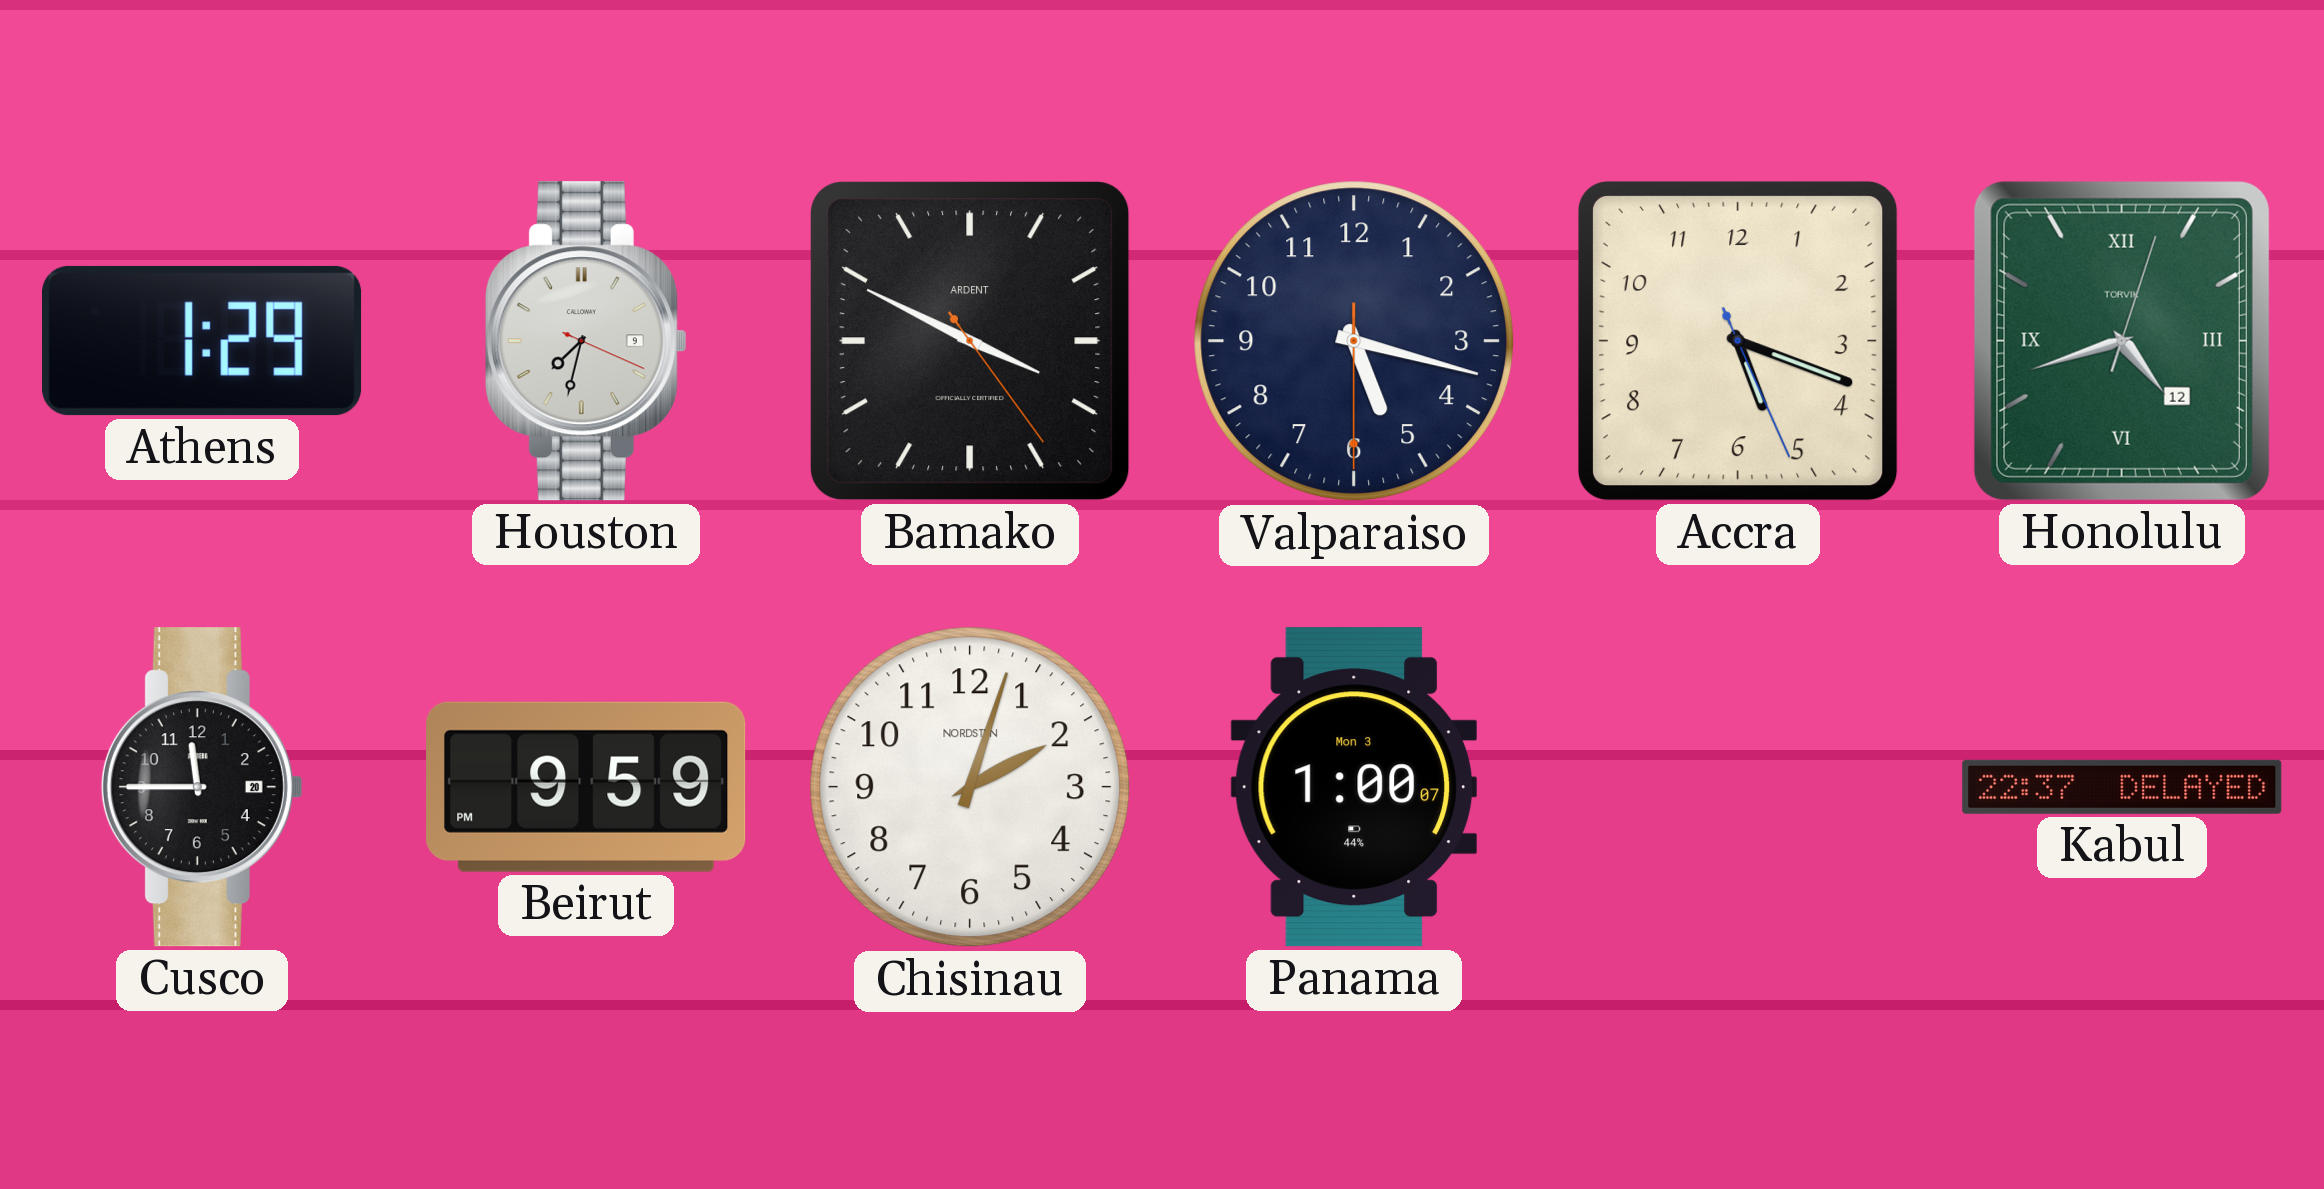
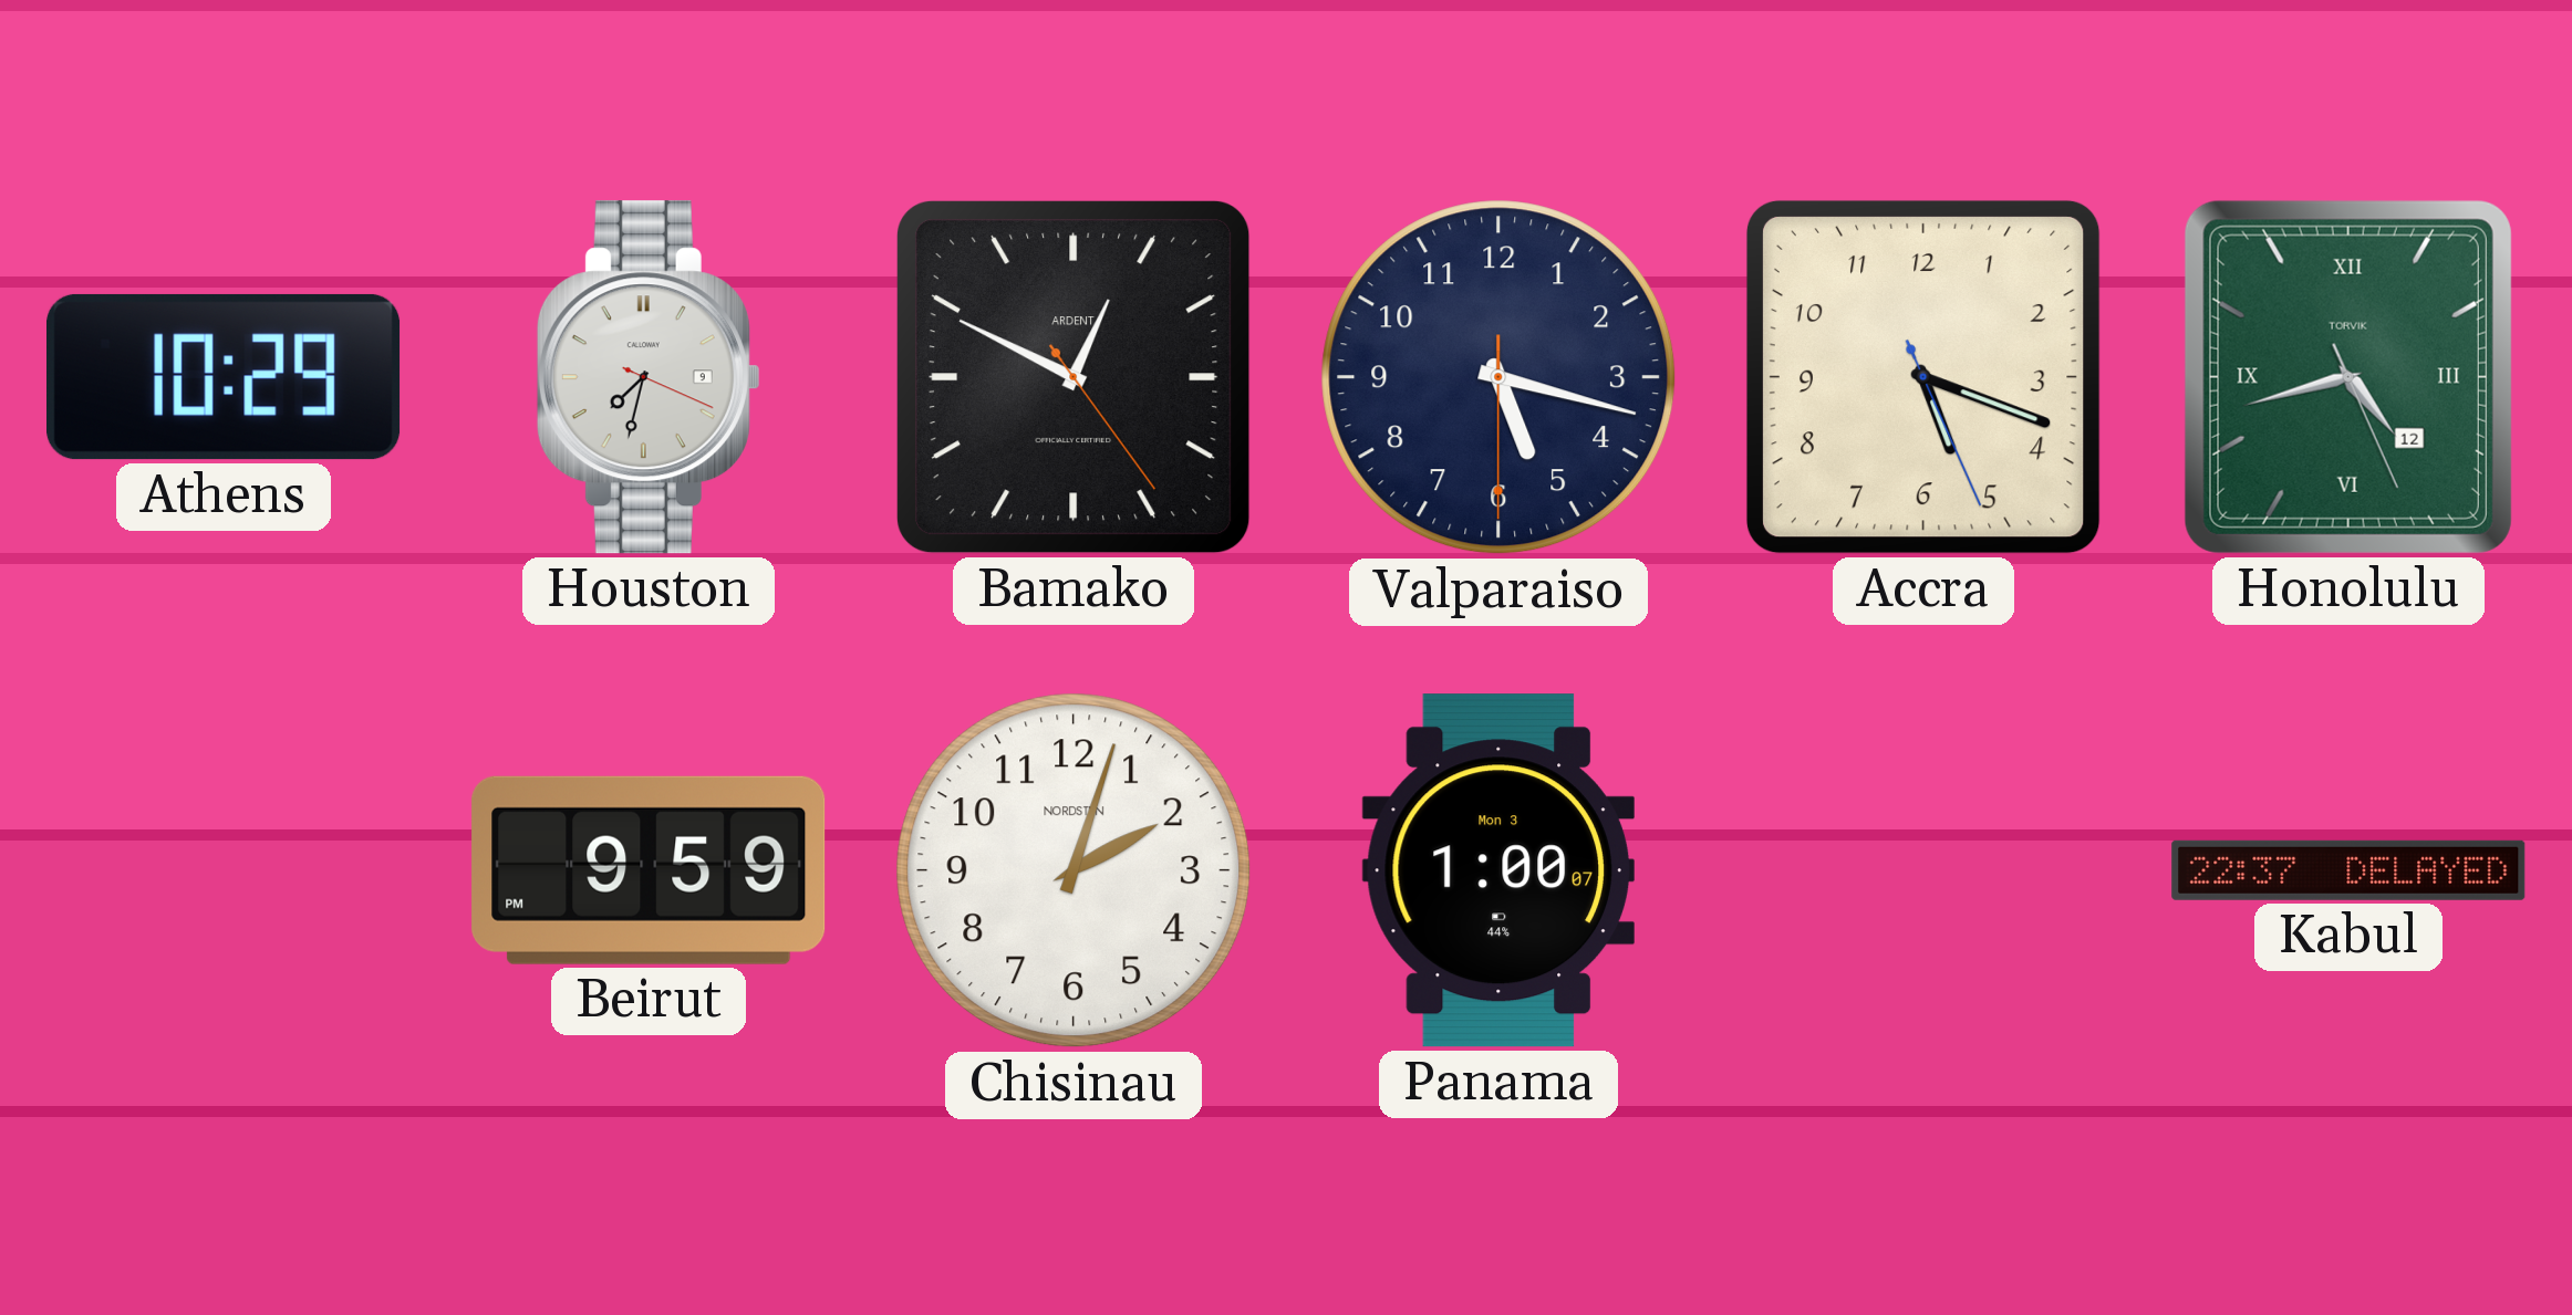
Athens: 1:29 -> 10:29 (225, 377)
Bamako: 3:49 -> 12:49 (1074, 377)
Honolulu: 4:42:03 -> 4:42:26 (2348, 377)
Cusco: 11:45 -> none (202, 787)
